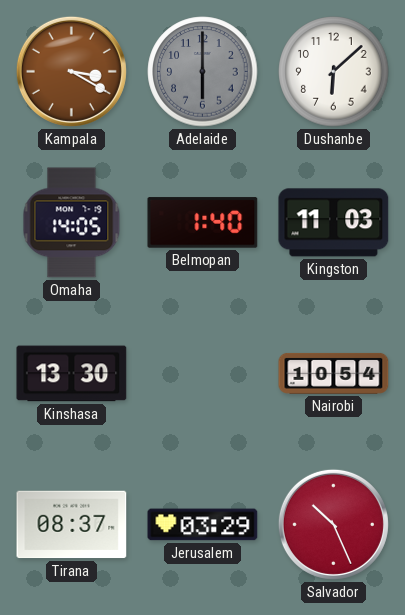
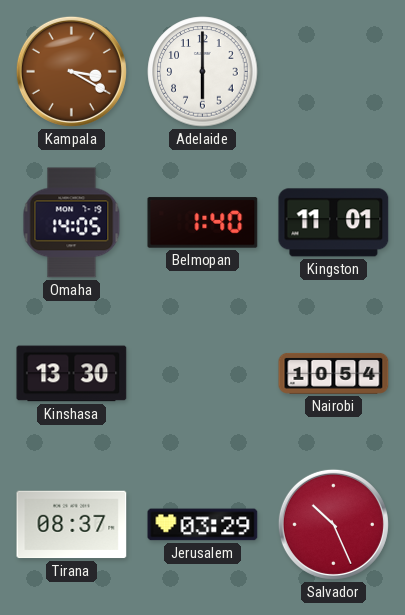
Adelaide dial: grey -> white (203, 72)
Dushanbe: 6:08 -> none (334, 72)
Kingston: 11:03 -> 11:01 (334, 223)
